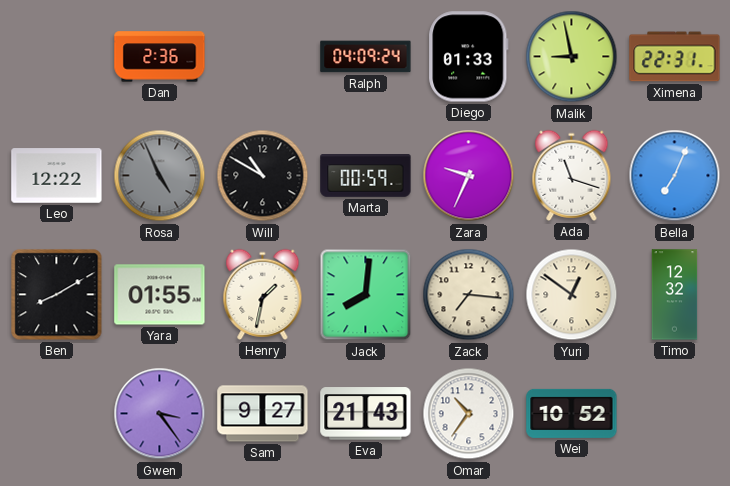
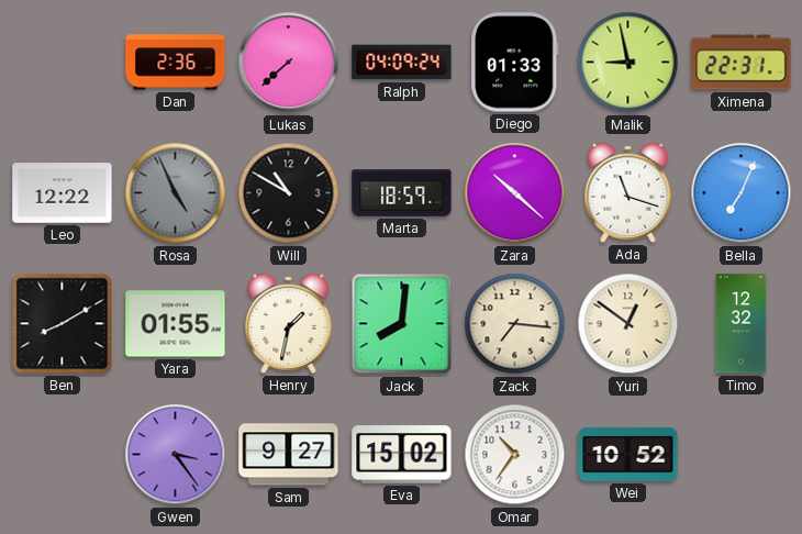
Lukas: none -> 7:38 (289, 63)
Marta: 00:59 -> 18:59 (402, 193)
Zara: 9:34 -> 10:22 (515, 193)
Eva: 21:43 -> 15:02 (402, 455)
